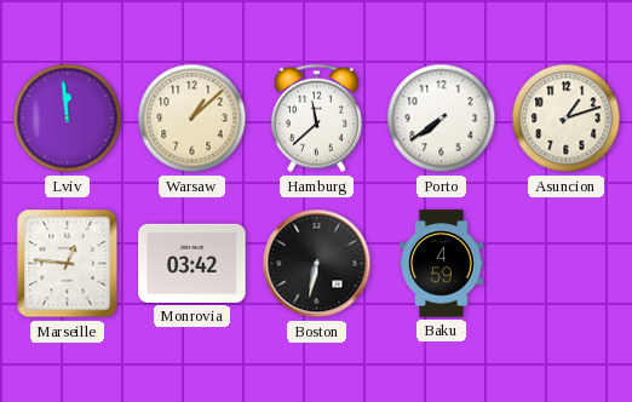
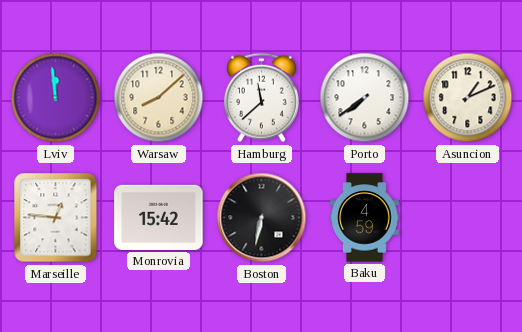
Warsaw: 1:08 -> 8:08 (159, 98)
Asuncion: 1:12 -> 1:11 (468, 98)
Monrovia: 03:42 -> 15:42 (159, 217)
